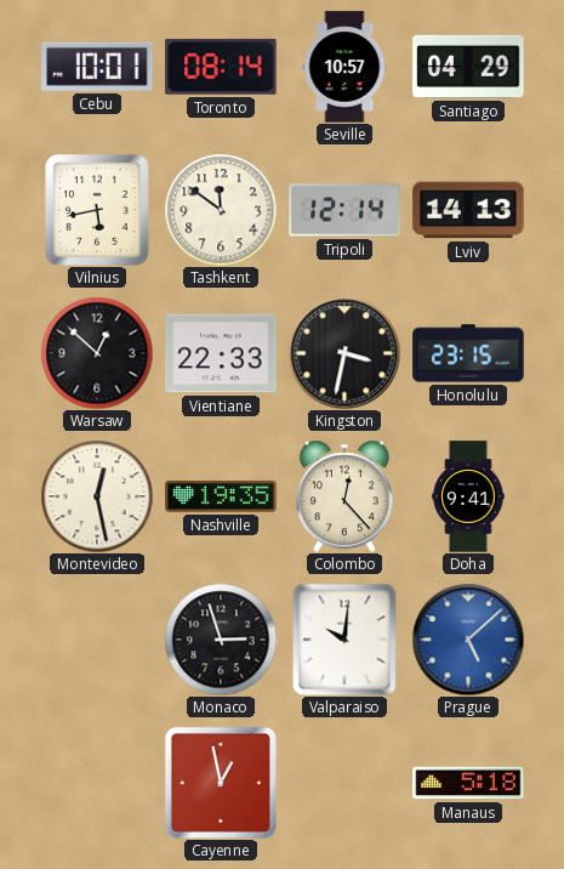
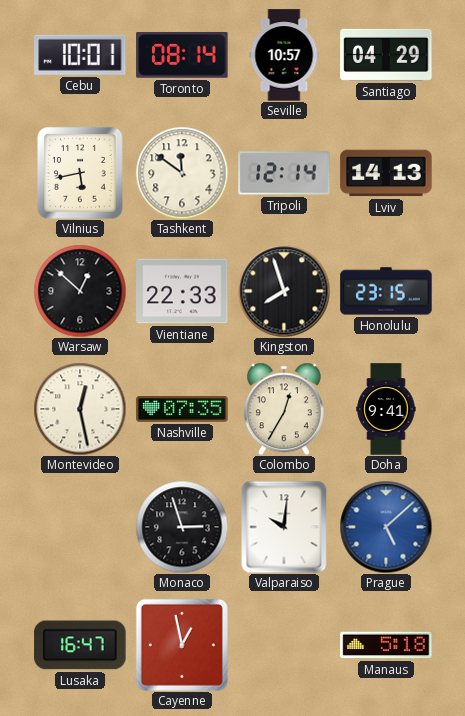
Kingston: 3:32 -> 7:57 (284, 291)
Nashville: 19:35 -> 07:35 (182, 409)
Colombo: 12:23 -> 12:35 (284, 409)
Lusaka: none -> 16:47 (80, 645)
